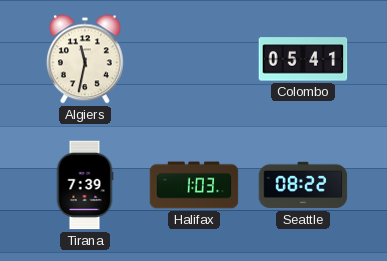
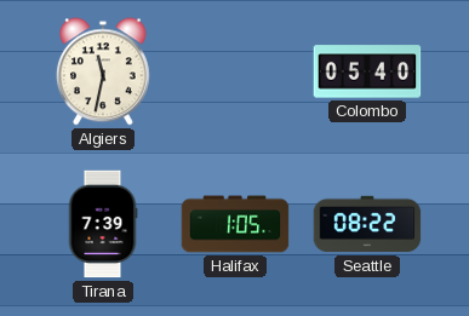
Colombo: 05:41 -> 05:40 (367, 71)
Halifax: 1:03 -> 1:05 (235, 224)
